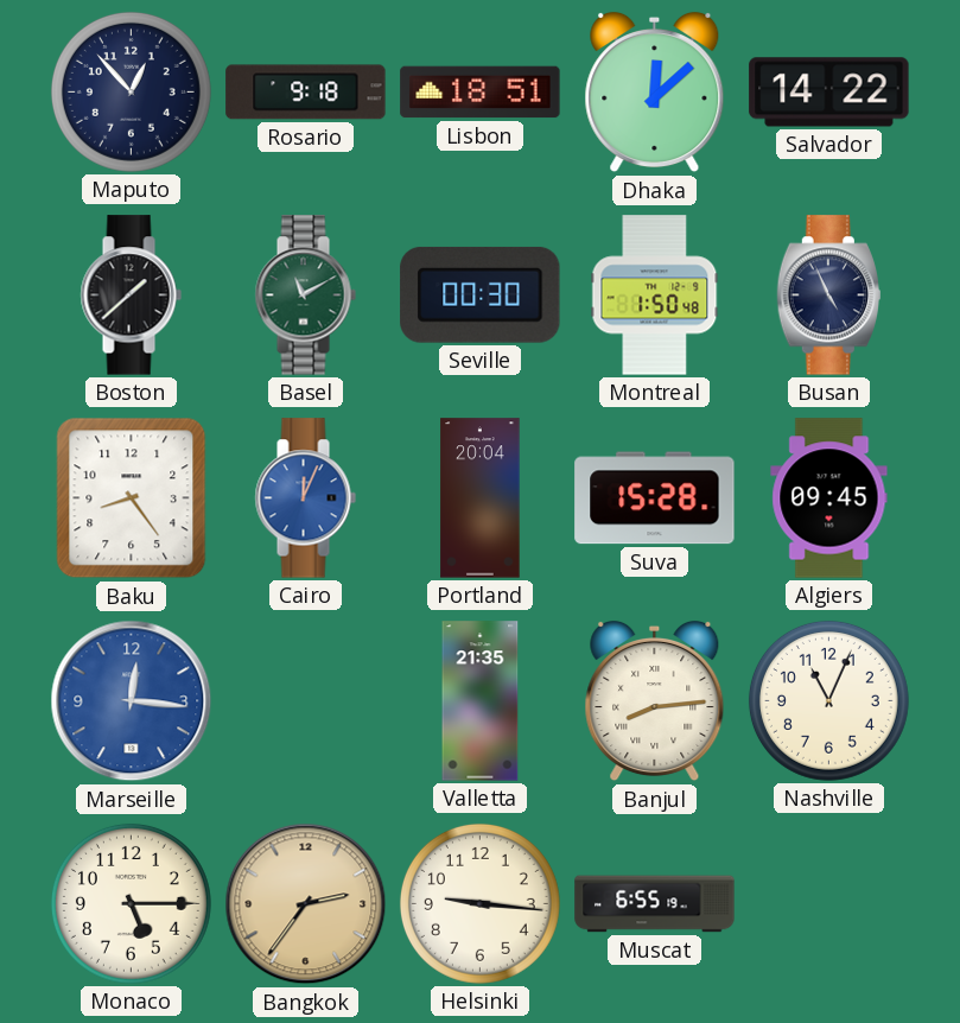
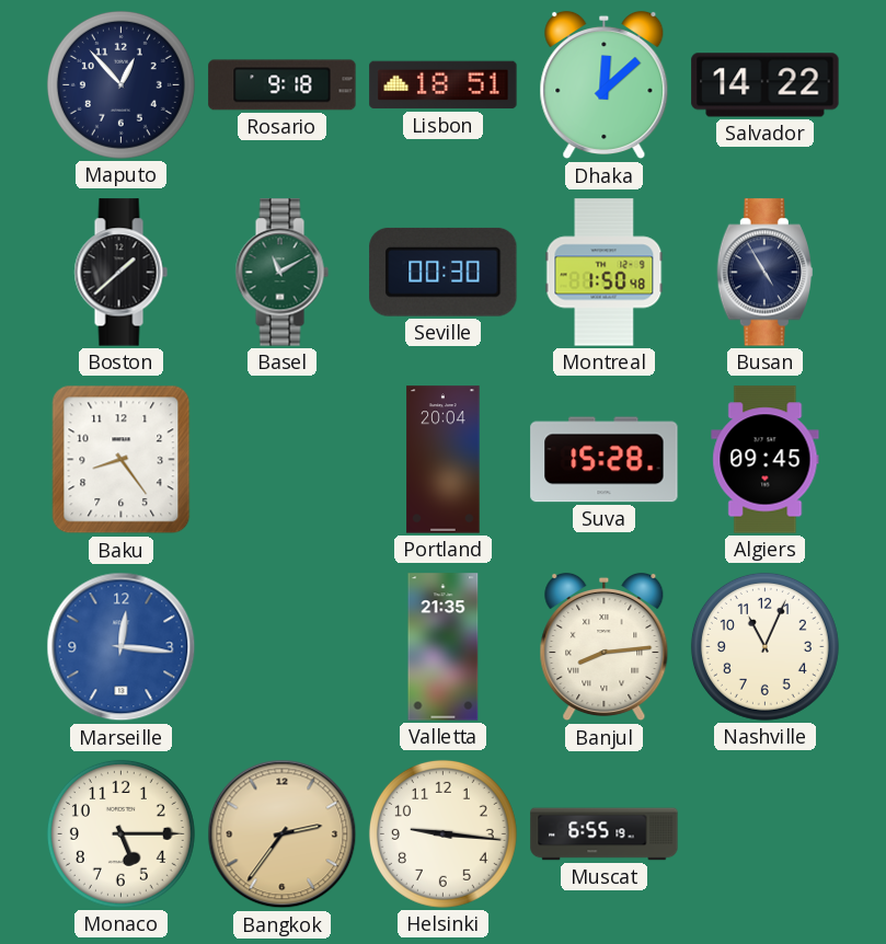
Busan: 4:56 -> 4:55 (764, 273)
Cairo: 12:04 -> none (305, 498)
